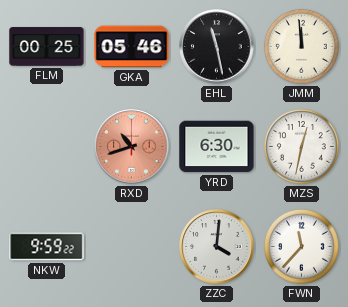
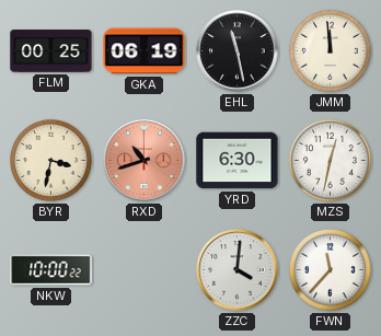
GKA: 05:46 -> 06:19 (145, 51)
BYR: none -> 3:32 (50, 160)
NKW: 9:59 -> 10:00 (51, 270)
